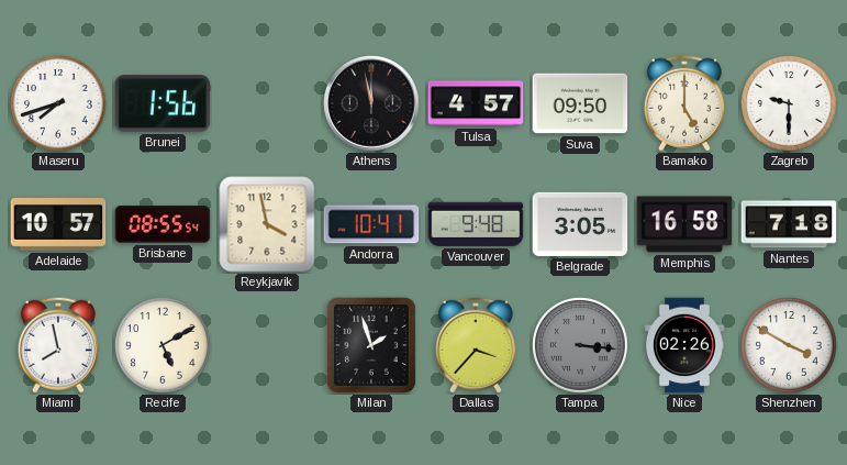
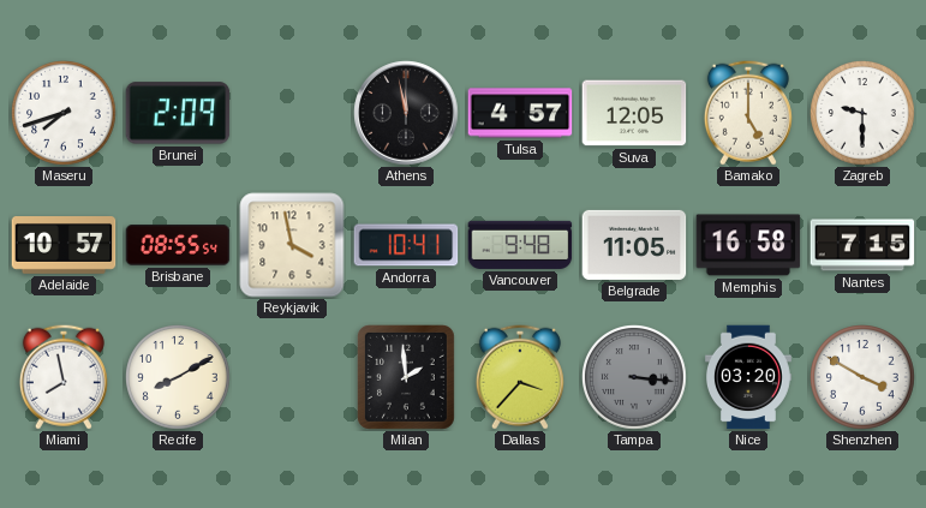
Brunei: 1:56 -> 2:09 (178, 113)
Suva: 09:50 -> 12:05 (634, 113)
Belgrade: 3:05 -> 11:05 (634, 245)
Nantes: 7:18 -> 7:15 (862, 245)
Recife: 5:10 -> 8:10 (178, 378)
Milan: 1:57 -> 1:59 (406, 377)
Nice: 02:26 -> 03:20 (749, 377)
